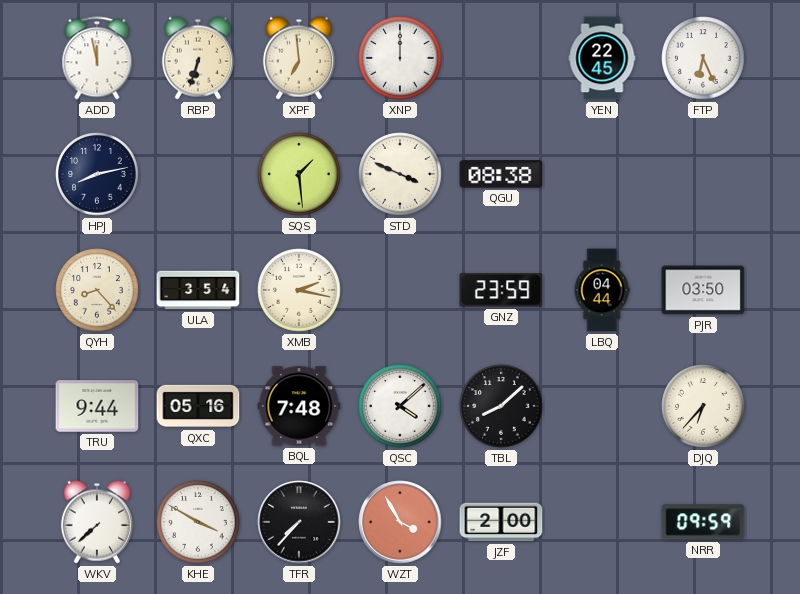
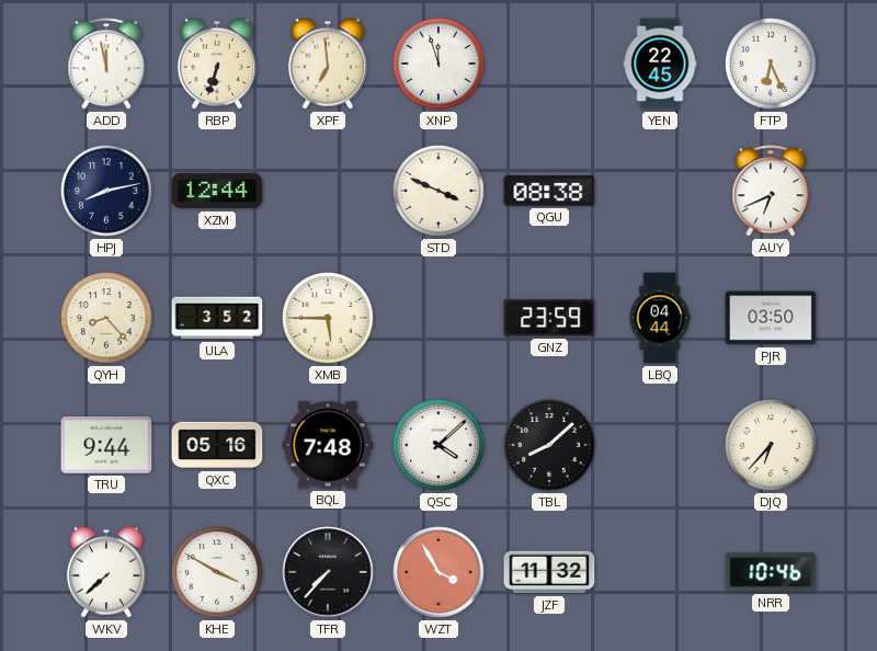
XNP: 12:00 -> 11:57 (438, 64)
XZM: none -> 12:44 (217, 191)
SQS: 1:29 -> none (299, 174)
AUY: none -> 6:41 (771, 191)
ULA: 3:54 -> 3:52 (217, 318)
XMB: 2:17 -> 5:45 (328, 318)
JZF: 2:00 -> 11:32 (549, 572)
NRR: 09:59 -> 10:46 (771, 572)
